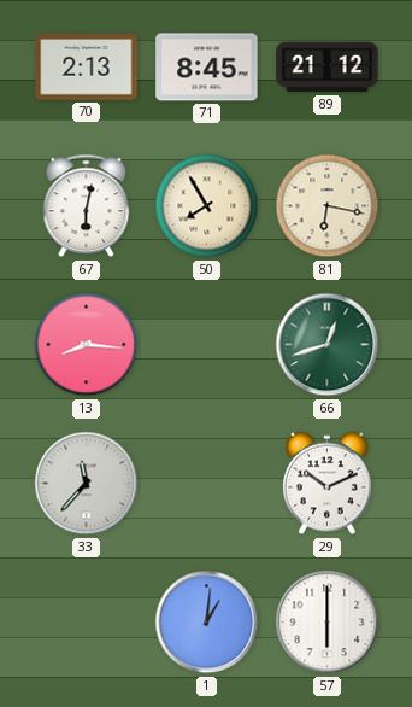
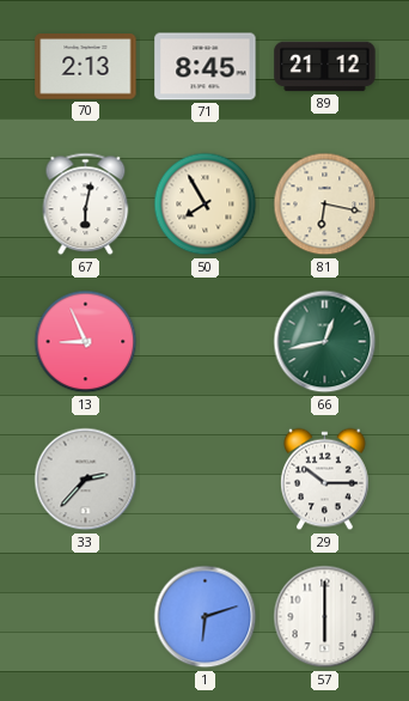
13: 8:16 -> 8:56 (86, 342)
66: 12:42 -> 12:43 (325, 342)
33: 11:37 -> 2:37 (86, 480)
29: 10:11 -> 10:15 (325, 480)
1: 1:01 -> 6:12 (206, 617)
